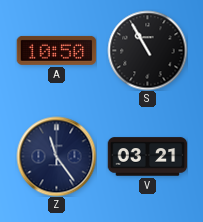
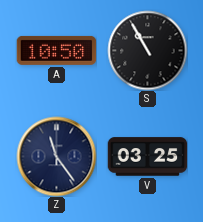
V: 03:21 -> 03:25 (147, 157)
